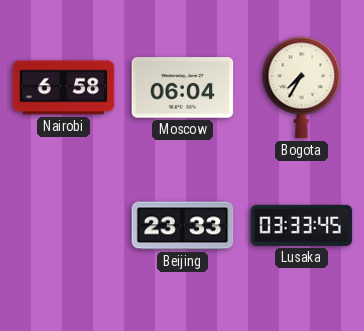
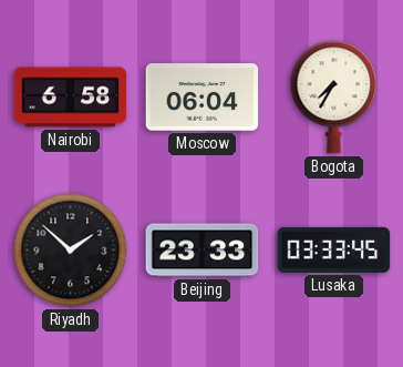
Riyadh: none -> 1:52 (71, 251)
